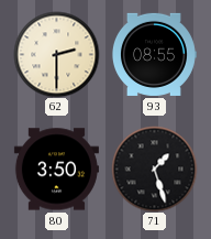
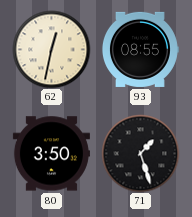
62: 2:30 -> 12:32 (51, 49)
